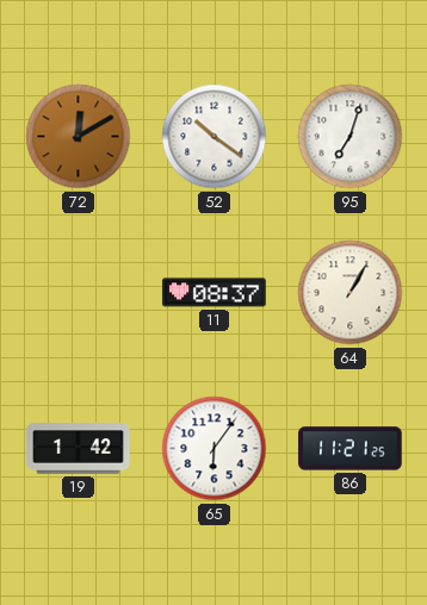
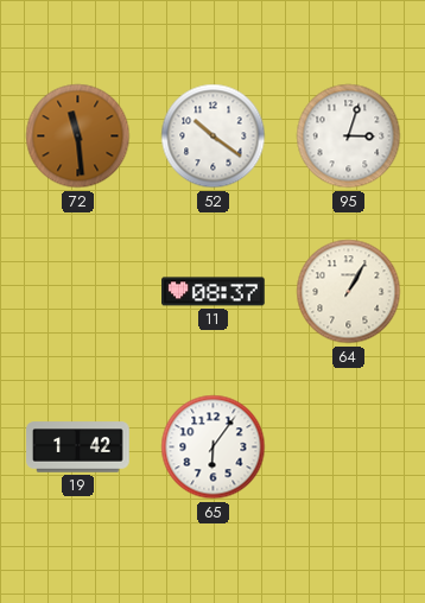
72: 12:10 -> 11:29 (78, 137)
95: 7:03 -> 3:03 (349, 137)
86: 11:21 -> none (351, 449)
